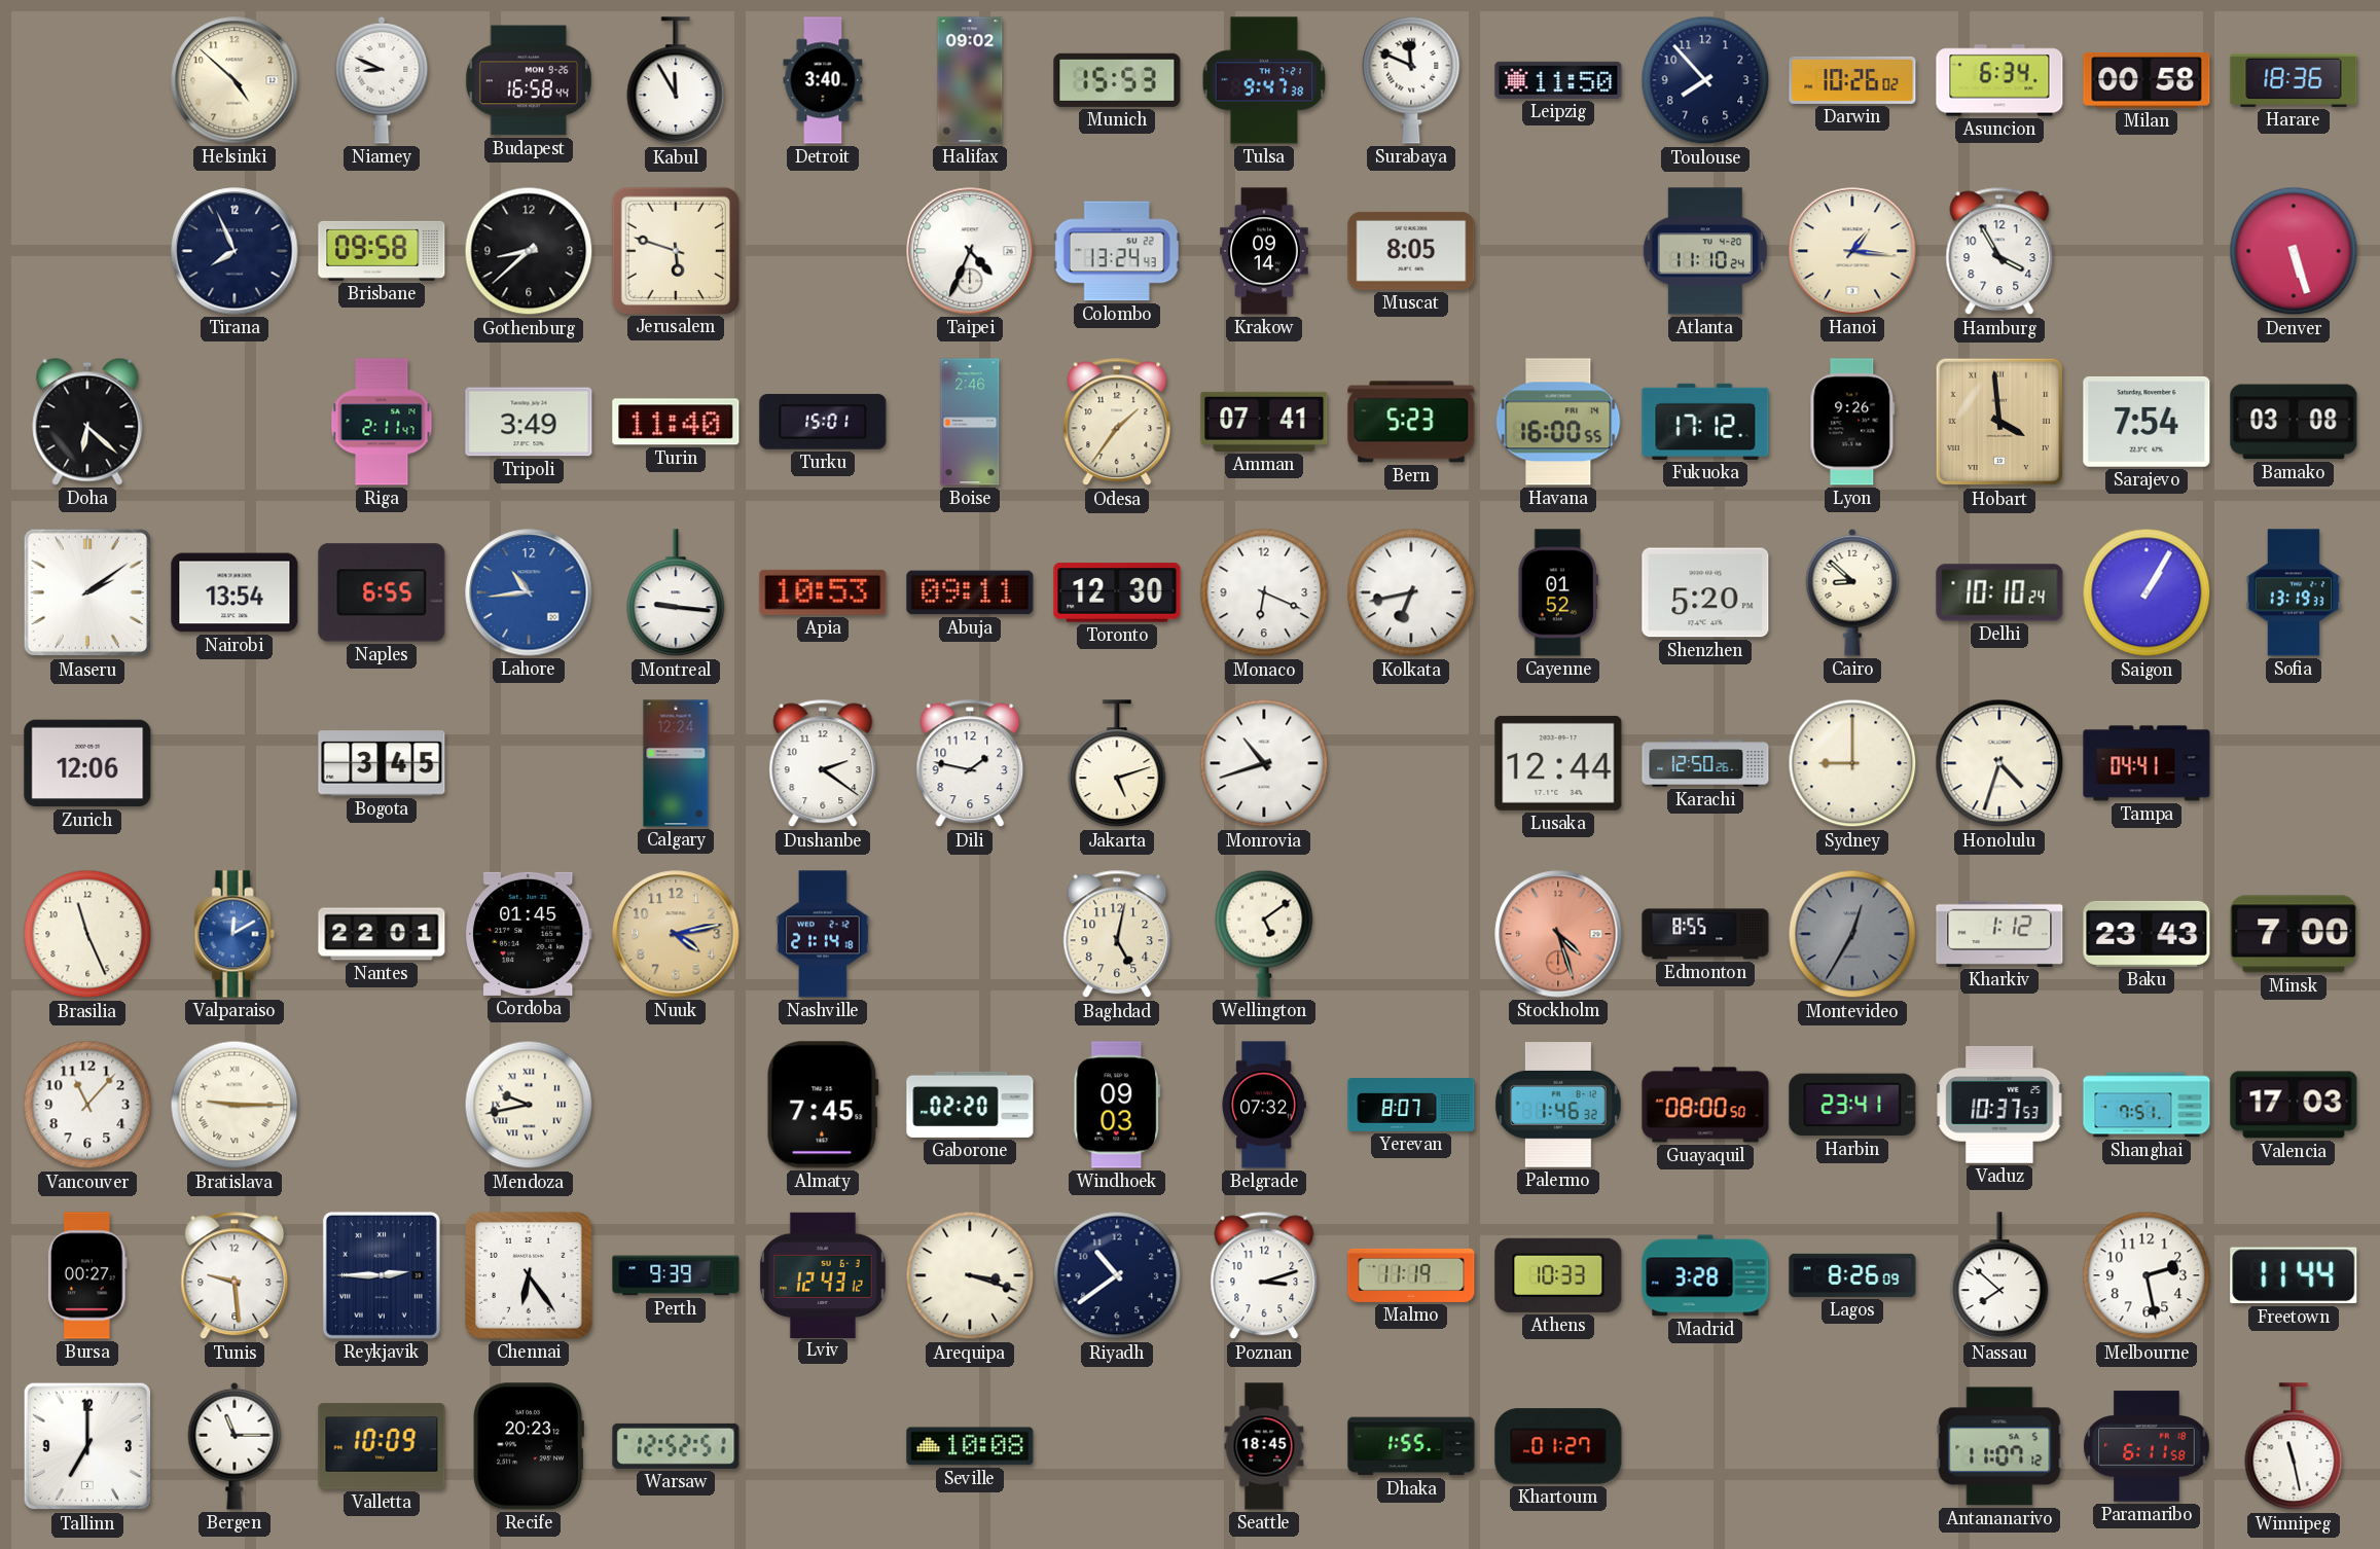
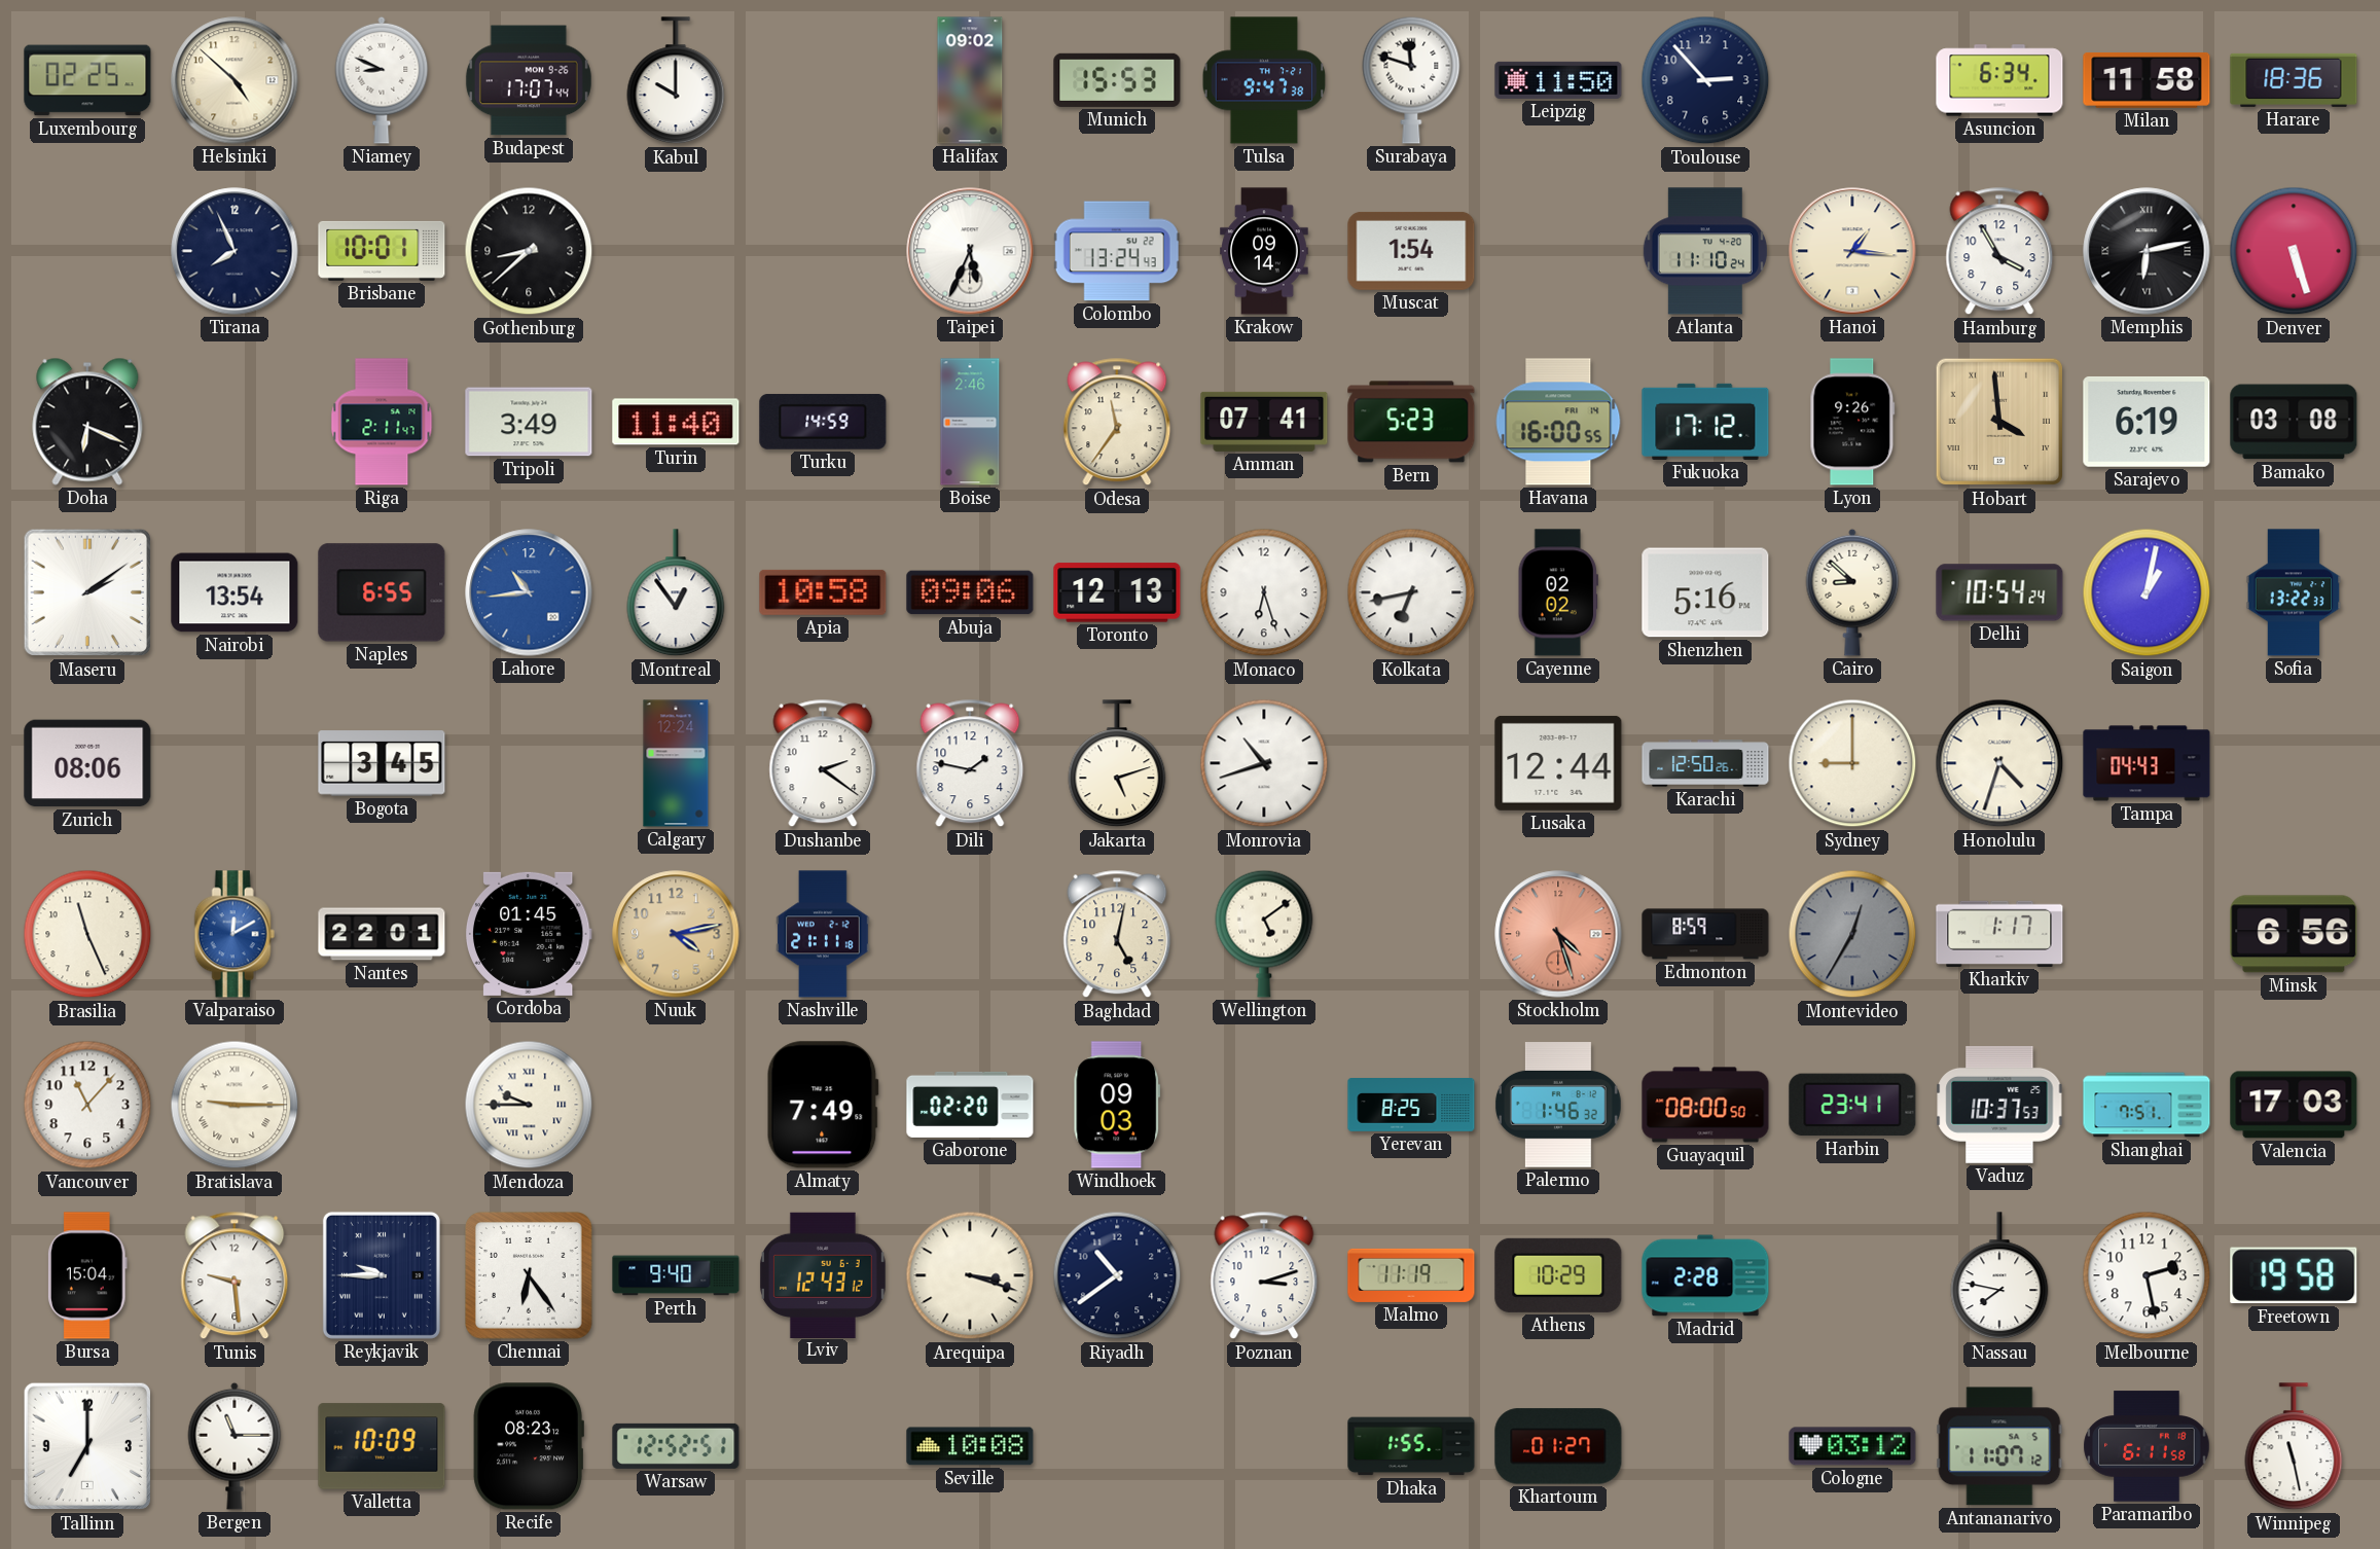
Luxembourg: none -> 02:25 (87, 80)
Budapest: 16:58 -> 17:07 (529, 80)
Kabul: 11:55 -> 10:00 (676, 81)
Detroit: 3:40 -> none (823, 80)
Surabaya: 11:49 -> 11:48 (1411, 80)
Toulouse: 7:53 -> 2:53 (1705, 80)
Darwin: 10:26 -> none (1852, 80)
Milan: 00:58 -> 11:58 (2147, 81)
Brisbane: 09:58 -> 10:01 (382, 251)
Jerusalem: 5:48 -> none (675, 250)
Taipei: 4:34 -> 5:34 (970, 251)
Muscat: 8:05 -> 1:54 (1411, 251)
Memphis: none -> 6:13 (2147, 251)
Doha: 6:22 -> 6:19 (87, 422)
Turku: 15:01 -> 14:59 (823, 422)
Odesa: 1:36 -> 11:36 (1117, 422)
Sarajevo: 7:54 -> 6:19 (2147, 422)
Montreal: 9:16 -> 12:54 (676, 593)
Apia: 10:53 -> 10:58 (823, 592)
Abuja: 09:11 -> 09:06 (970, 592)
Toronto: 12:30 -> 12:13 (1117, 592)
Monaco: 6:19 -> 6:27 (1264, 592)
Cayenne: 01:52 -> 02:02 (1558, 592)
Shenzhen: 5:20 -> 5:16 (1705, 592)
Delhi: 10:10 -> 10:54 (1999, 592)
Saigon: 1:05 -> 1:02 (2147, 592)
Sofia: 13:19 -> 13:22 (2294, 592)
Zurich: 12:06 -> 08:06 (87, 763)
Tampa: 04:41 -> 04:43 (2147, 763)
Nashville: 21:14 -> 21:11 (823, 934)
Edmonton: 8:55 -> 8:59 (1705, 934)
Kharkiv: 1:12 -> 1:17 (1999, 934)
Baku: 23:43 -> none (2147, 934)
Minsk: 7:00 -> 6:56 (2294, 934)
Mendoza: 9:43 -> 9:45 (529, 1105)
Almaty: 7:45 -> 7:49 (823, 1105)
Belgrade: 07:32 -> none (1264, 1105)
Yerevan: 8:07 -> 8:25 (1411, 1105)
Bursa: 00:27 -> 15:04 (88, 1275)
Reykjavik: 2:45 -> 9:45 (382, 1275)
Perth: 9:39 -> 9:40 (676, 1275)
Athens: 10:33 -> 10:29 (1558, 1275)
Madrid: 3:28 -> 2:28 (1705, 1275)
Lagos: 8:26 -> none (1852, 1275)
Nassau: 7:52 -> 7:47 (1999, 1276)
Freetown: 11:44 -> 19:58 (2294, 1275)
Recife: 20:23 -> 08:23 (529, 1446)
Seattle: 18:45 -> none (1264, 1446)
Cologne: none -> 03:12 (1852, 1446)
